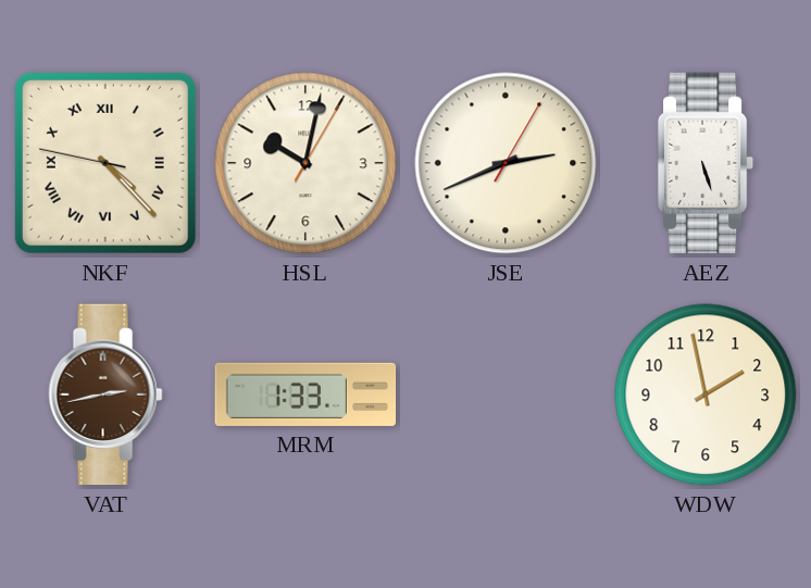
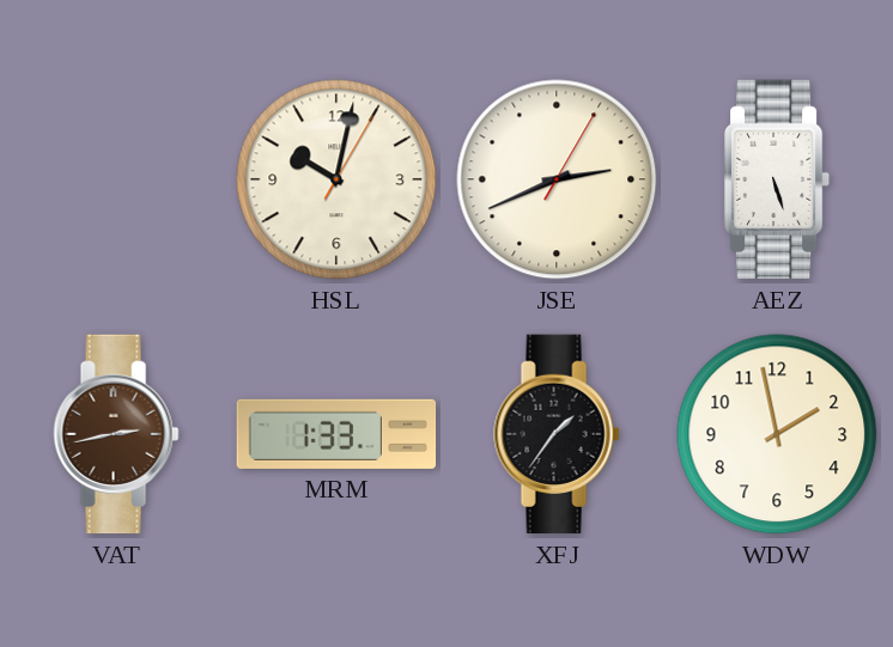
NKF: 4:22 -> none (105, 163)
XFJ: none -> 1:36 (557, 434)
